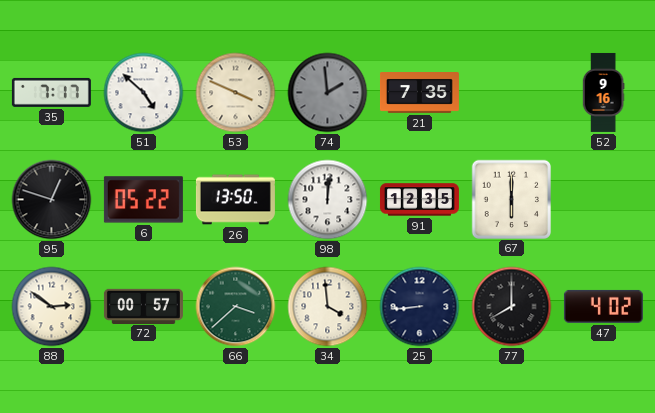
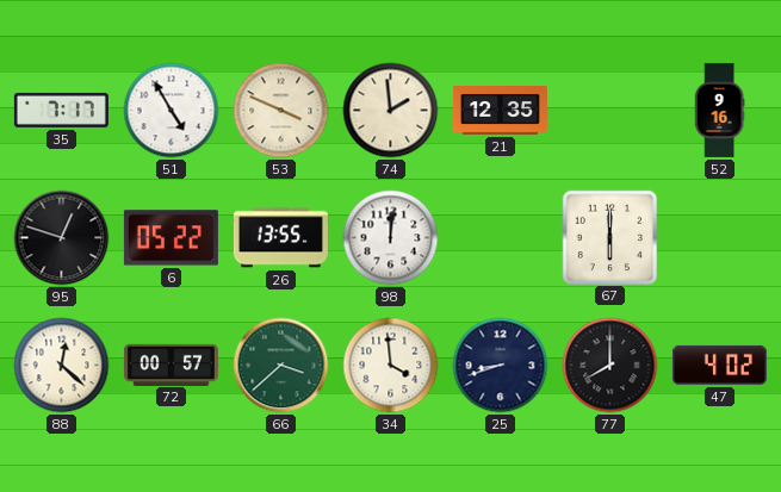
51: 4:52 -> 4:55 (172, 111)
74 dial: grey -> cream (391, 111)
21: 7:35 -> 12:35 (500, 111)
26: 13:50 -> 13:55 (280, 238)
91: 12:35 -> none (419, 200)
88: 2:51 -> 12:22 (62, 366)
25: 8:44 -> 8:42 (501, 366)
